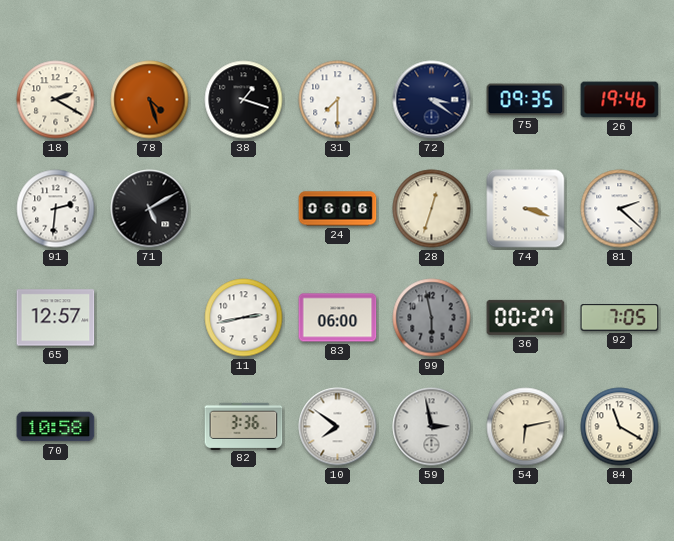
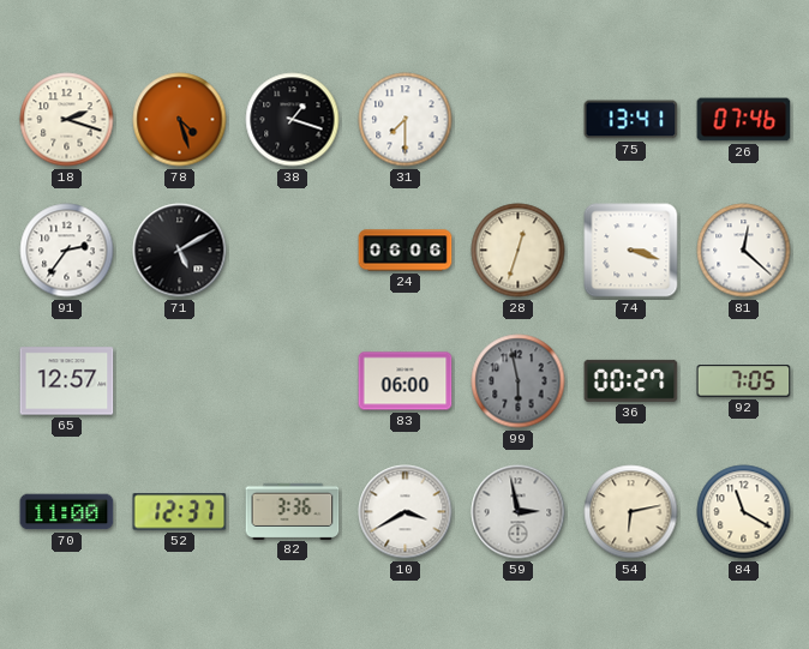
18: 2:20 -> 2:18 (67, 120)
72: 3:21 -> none (432, 100)
75: 09:35 -> 13:41 (631, 120)
26: 19:46 -> 07:46 (744, 120)
91: 2:31 -> 2:36 (67, 251)
81: 2:22 -> 12:22 (744, 251)
11: 2:43 -> none (244, 318)
70: 10:58 -> 11:00 (67, 512)
52: none -> 12:37 (180, 512)
10: 7:51 -> 3:40 (406, 512)
